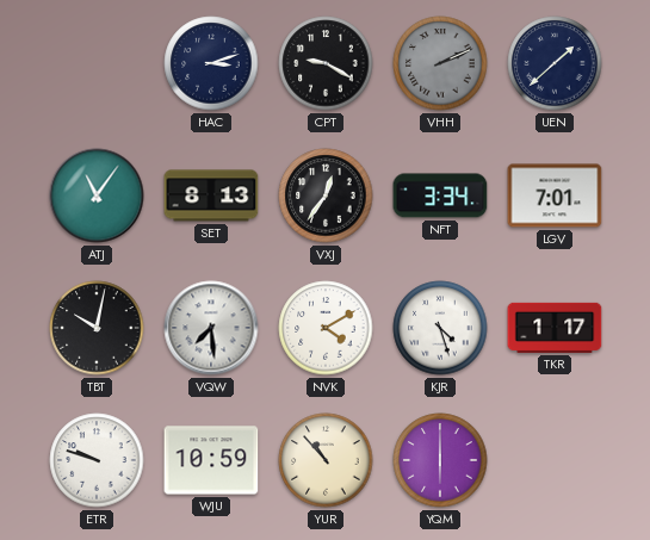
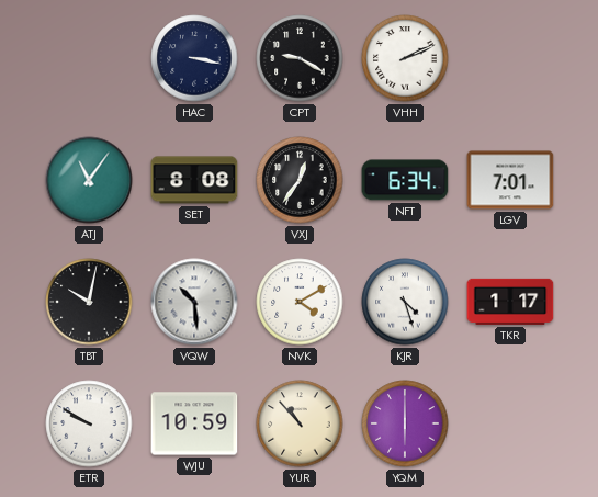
HAC: 3:12 -> 3:17 (194, 58)
VHH dial: grey -> white (405, 58)
UEN: 1:38 -> none (555, 63)
SET: 8:13 -> 8:08 (194, 180)
NFT: 3:34 -> 6:34 (405, 180)
VQW: 7:29 -> 10:29 (194, 302)
ETR: 9:48 -> 9:50 (89, 423)
